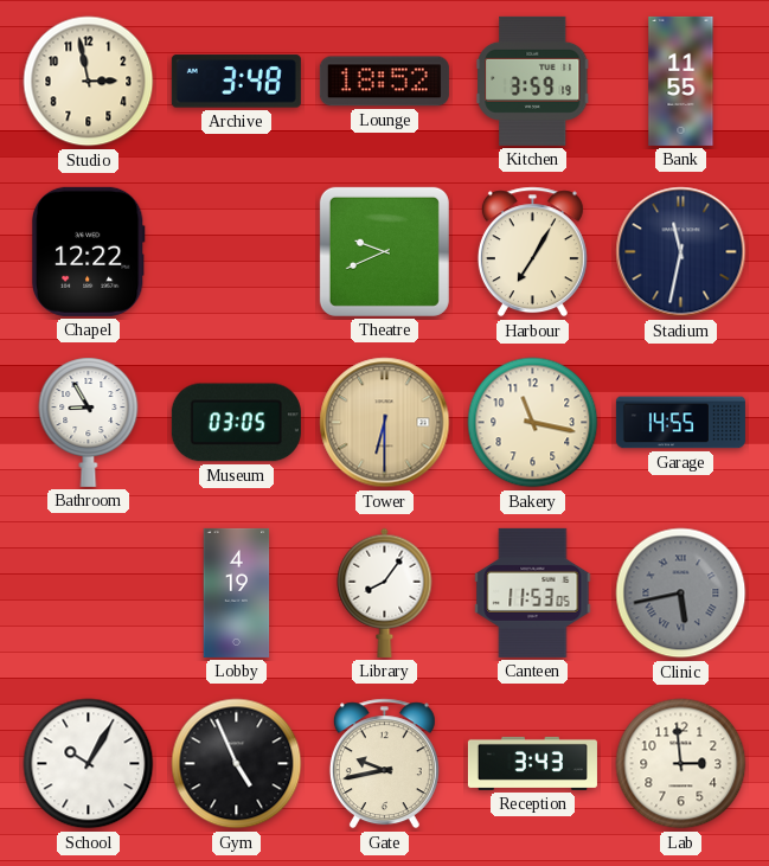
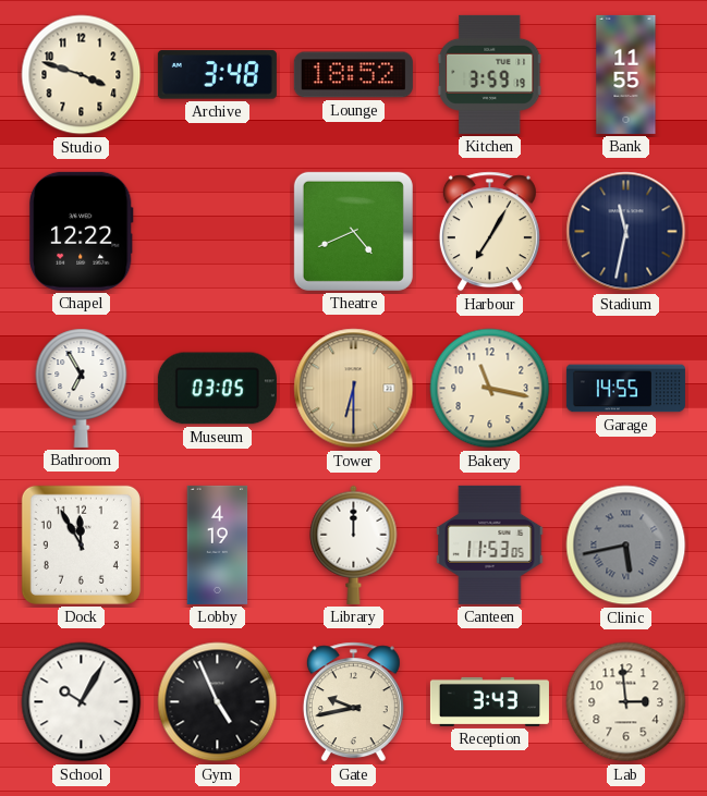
Studio: 2:58 -> 3:48 (82, 75)
Theatre: 9:41 -> 4:41 (353, 231)
Bathroom: 8:55 -> 6:55 (82, 388)
Dock: none -> 11:55 (81, 544)
Library: 8:06 -> 12:00 (354, 544)
